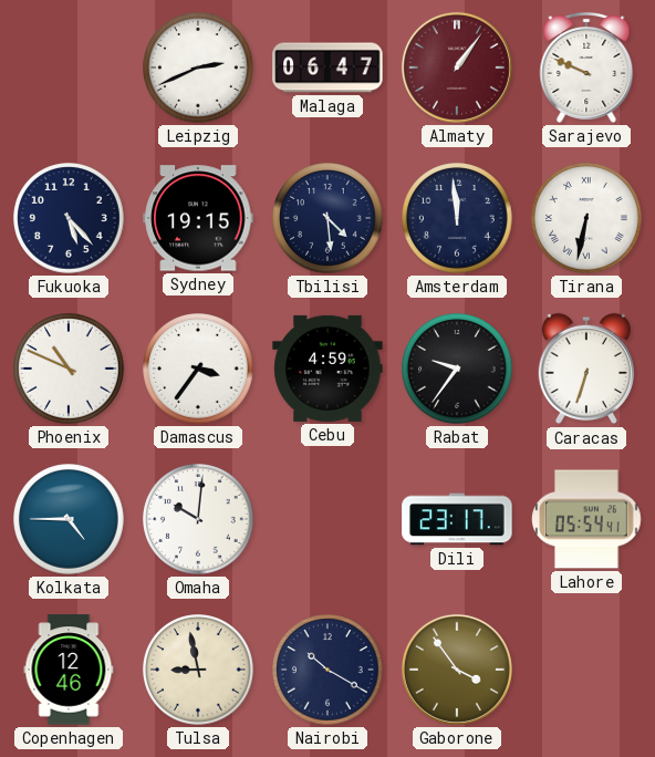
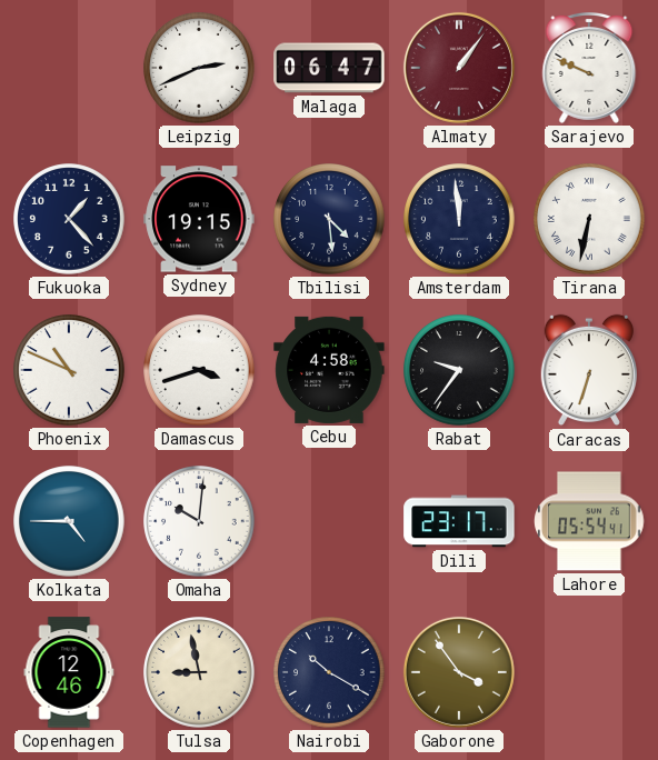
Fukuoka: 5:23 -> 1:23 (69, 219)
Damascus: 3:36 -> 3:42 (199, 370)
Cebu: 4:59 -> 4:58 (329, 370)
